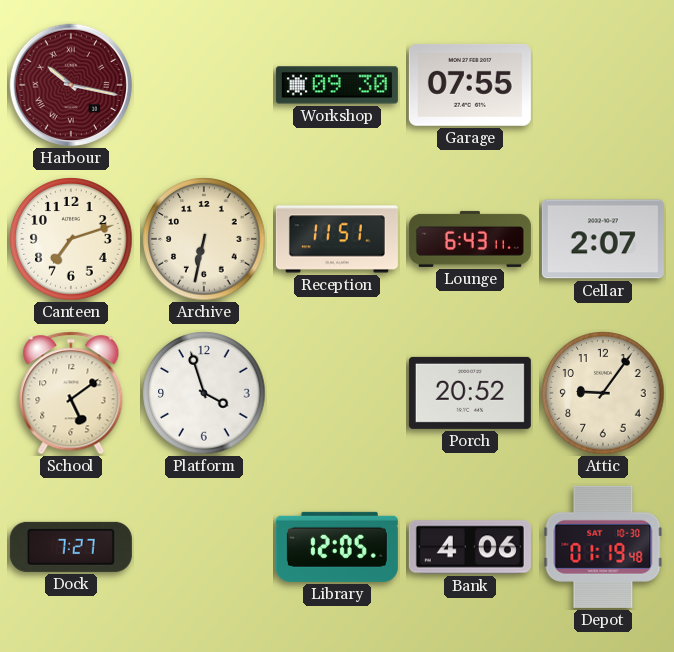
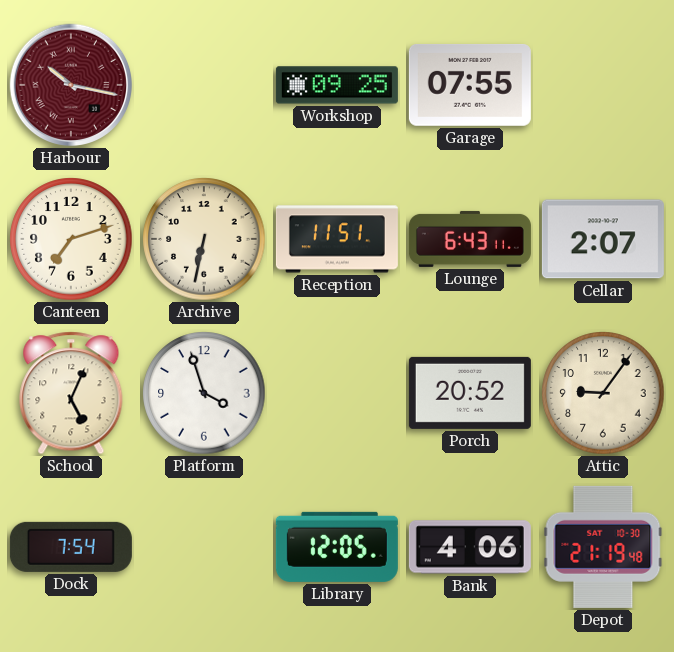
Workshop: 09:30 -> 09:25 (337, 85)
School: 5:09 -> 5:04 (71, 393)
Dock: 7:27 -> 7:54 (71, 547)
Depot: 01:19 -> 21:19 (603, 547)
